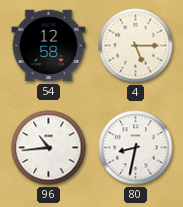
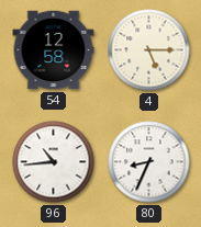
80: 8:32 -> 8:34 (149, 162)
